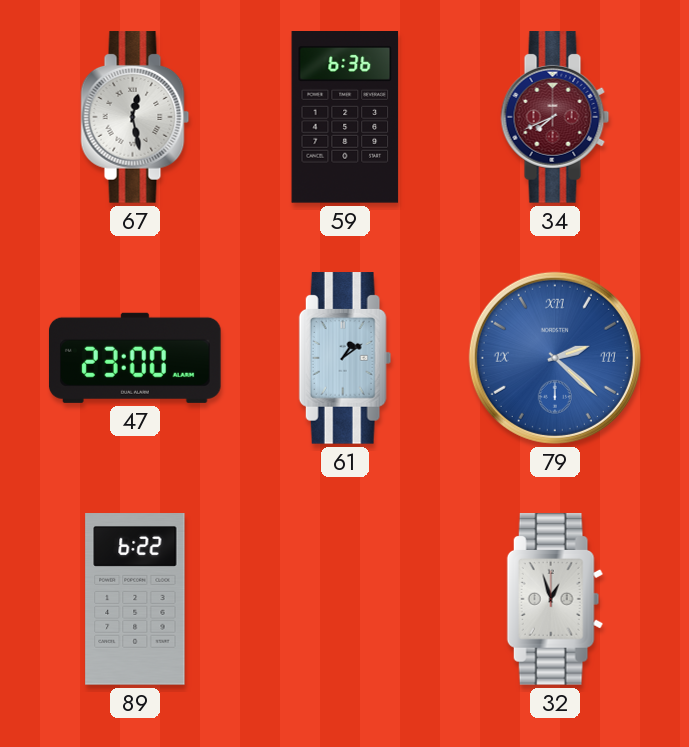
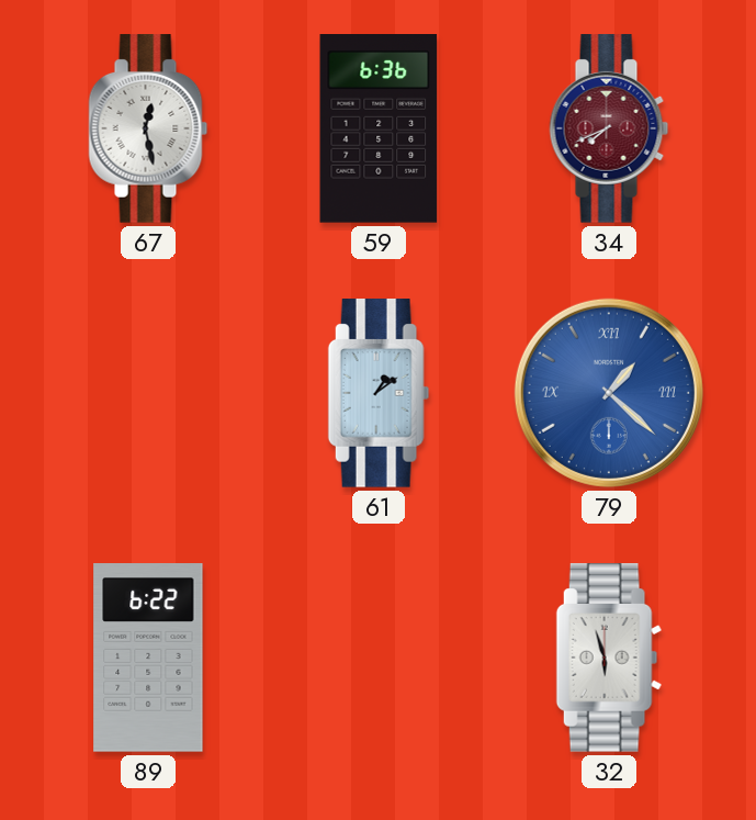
47: 23:00 -> none (135, 358)
79: 2:22 -> 1:22 (609, 393)
32: 12:57 -> 5:57 (609, 658)
